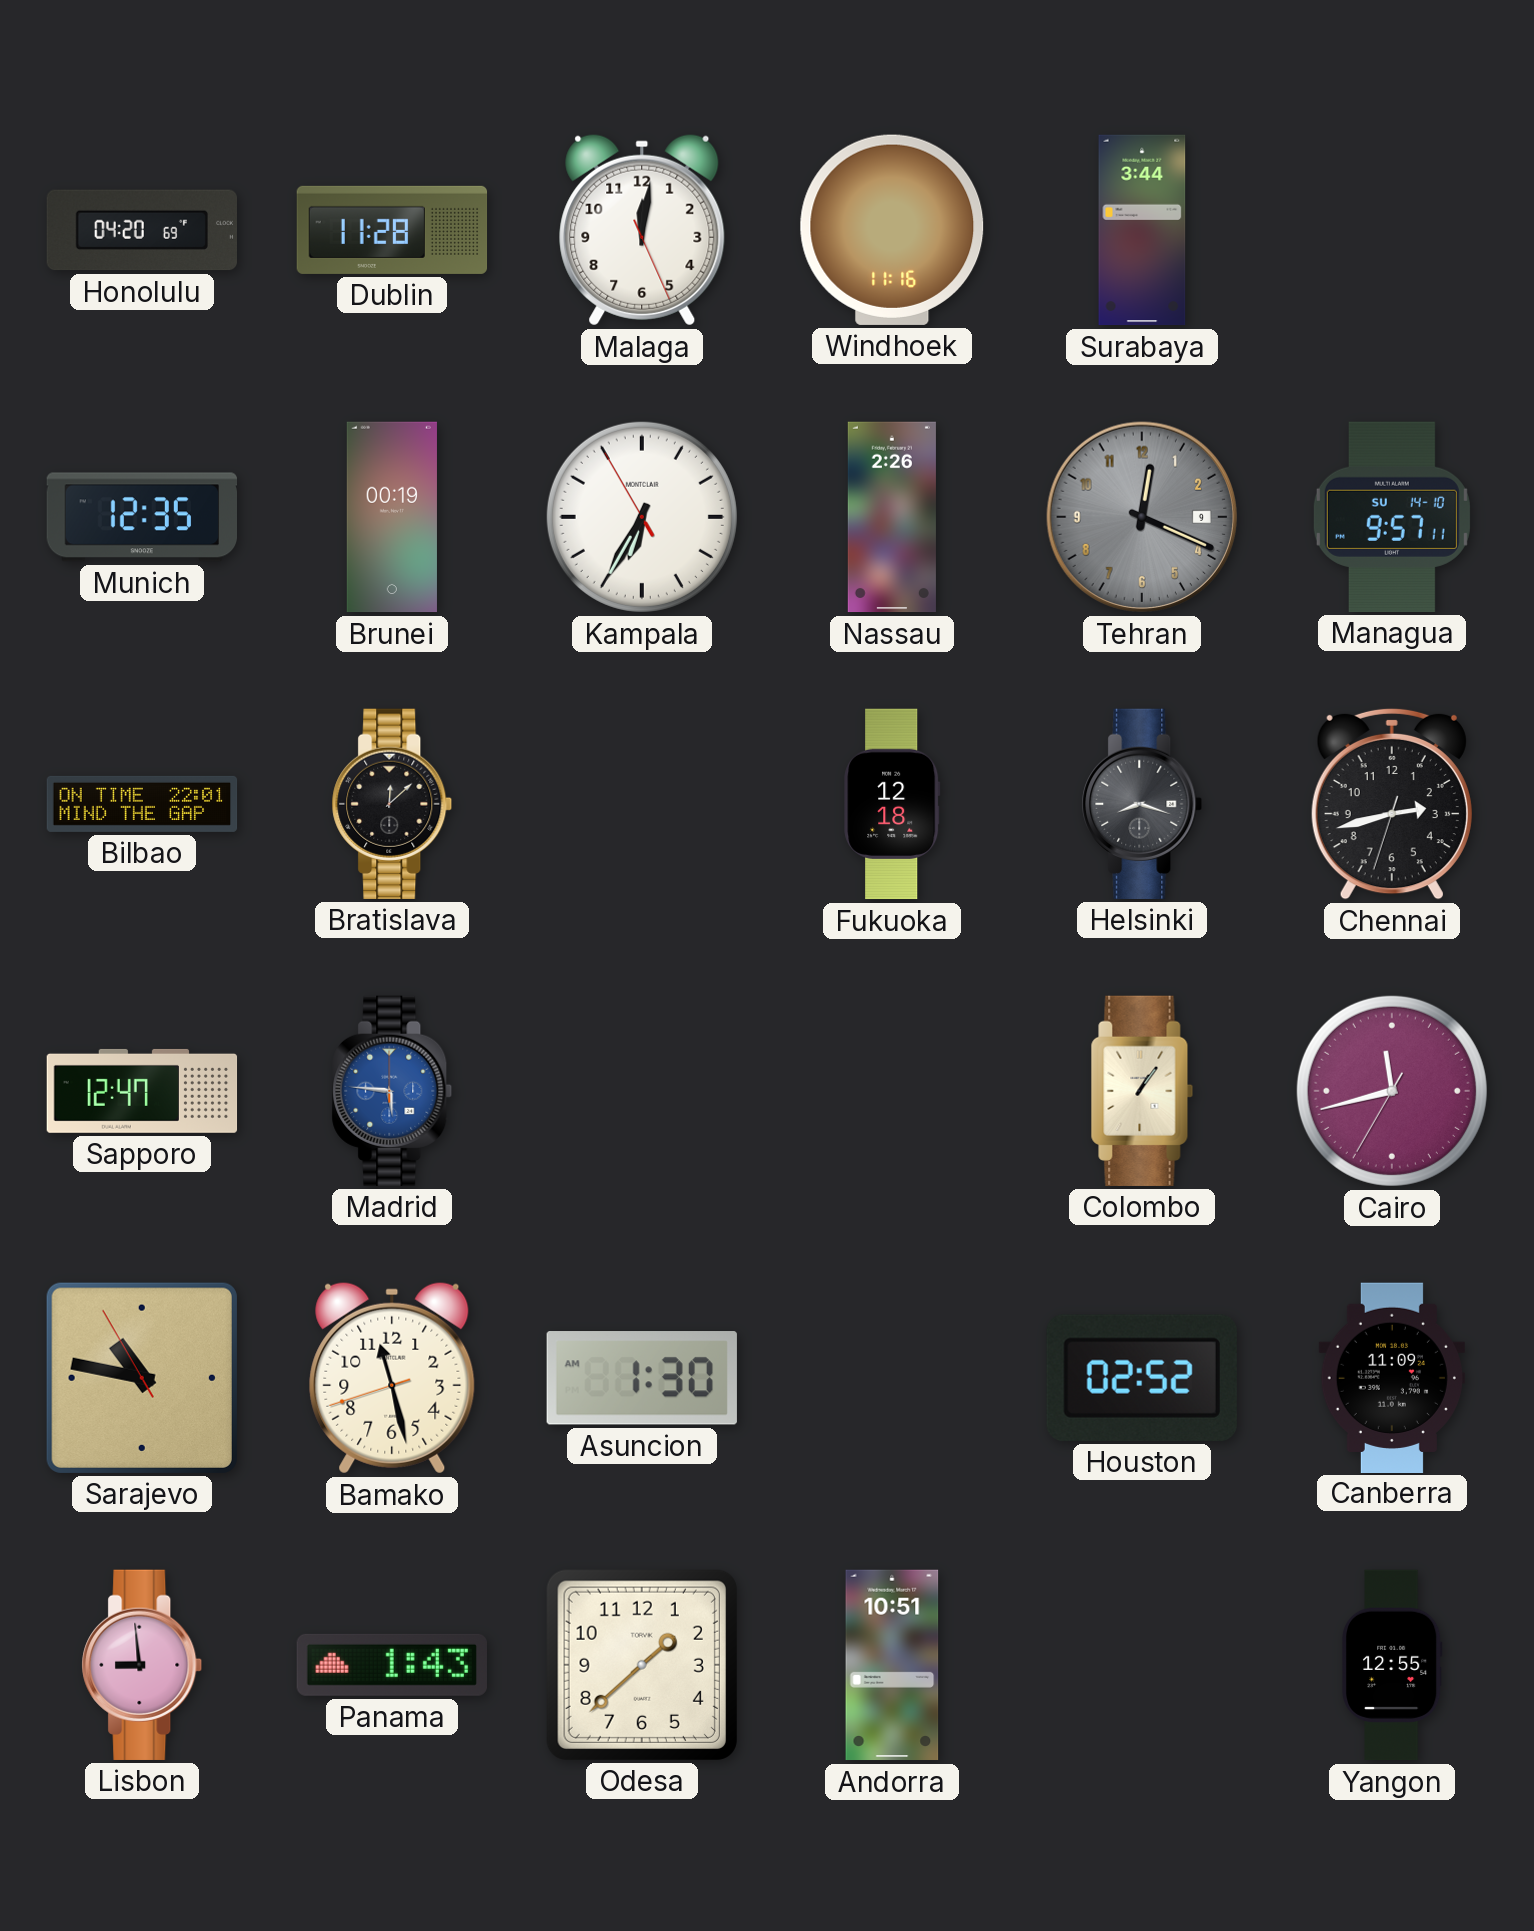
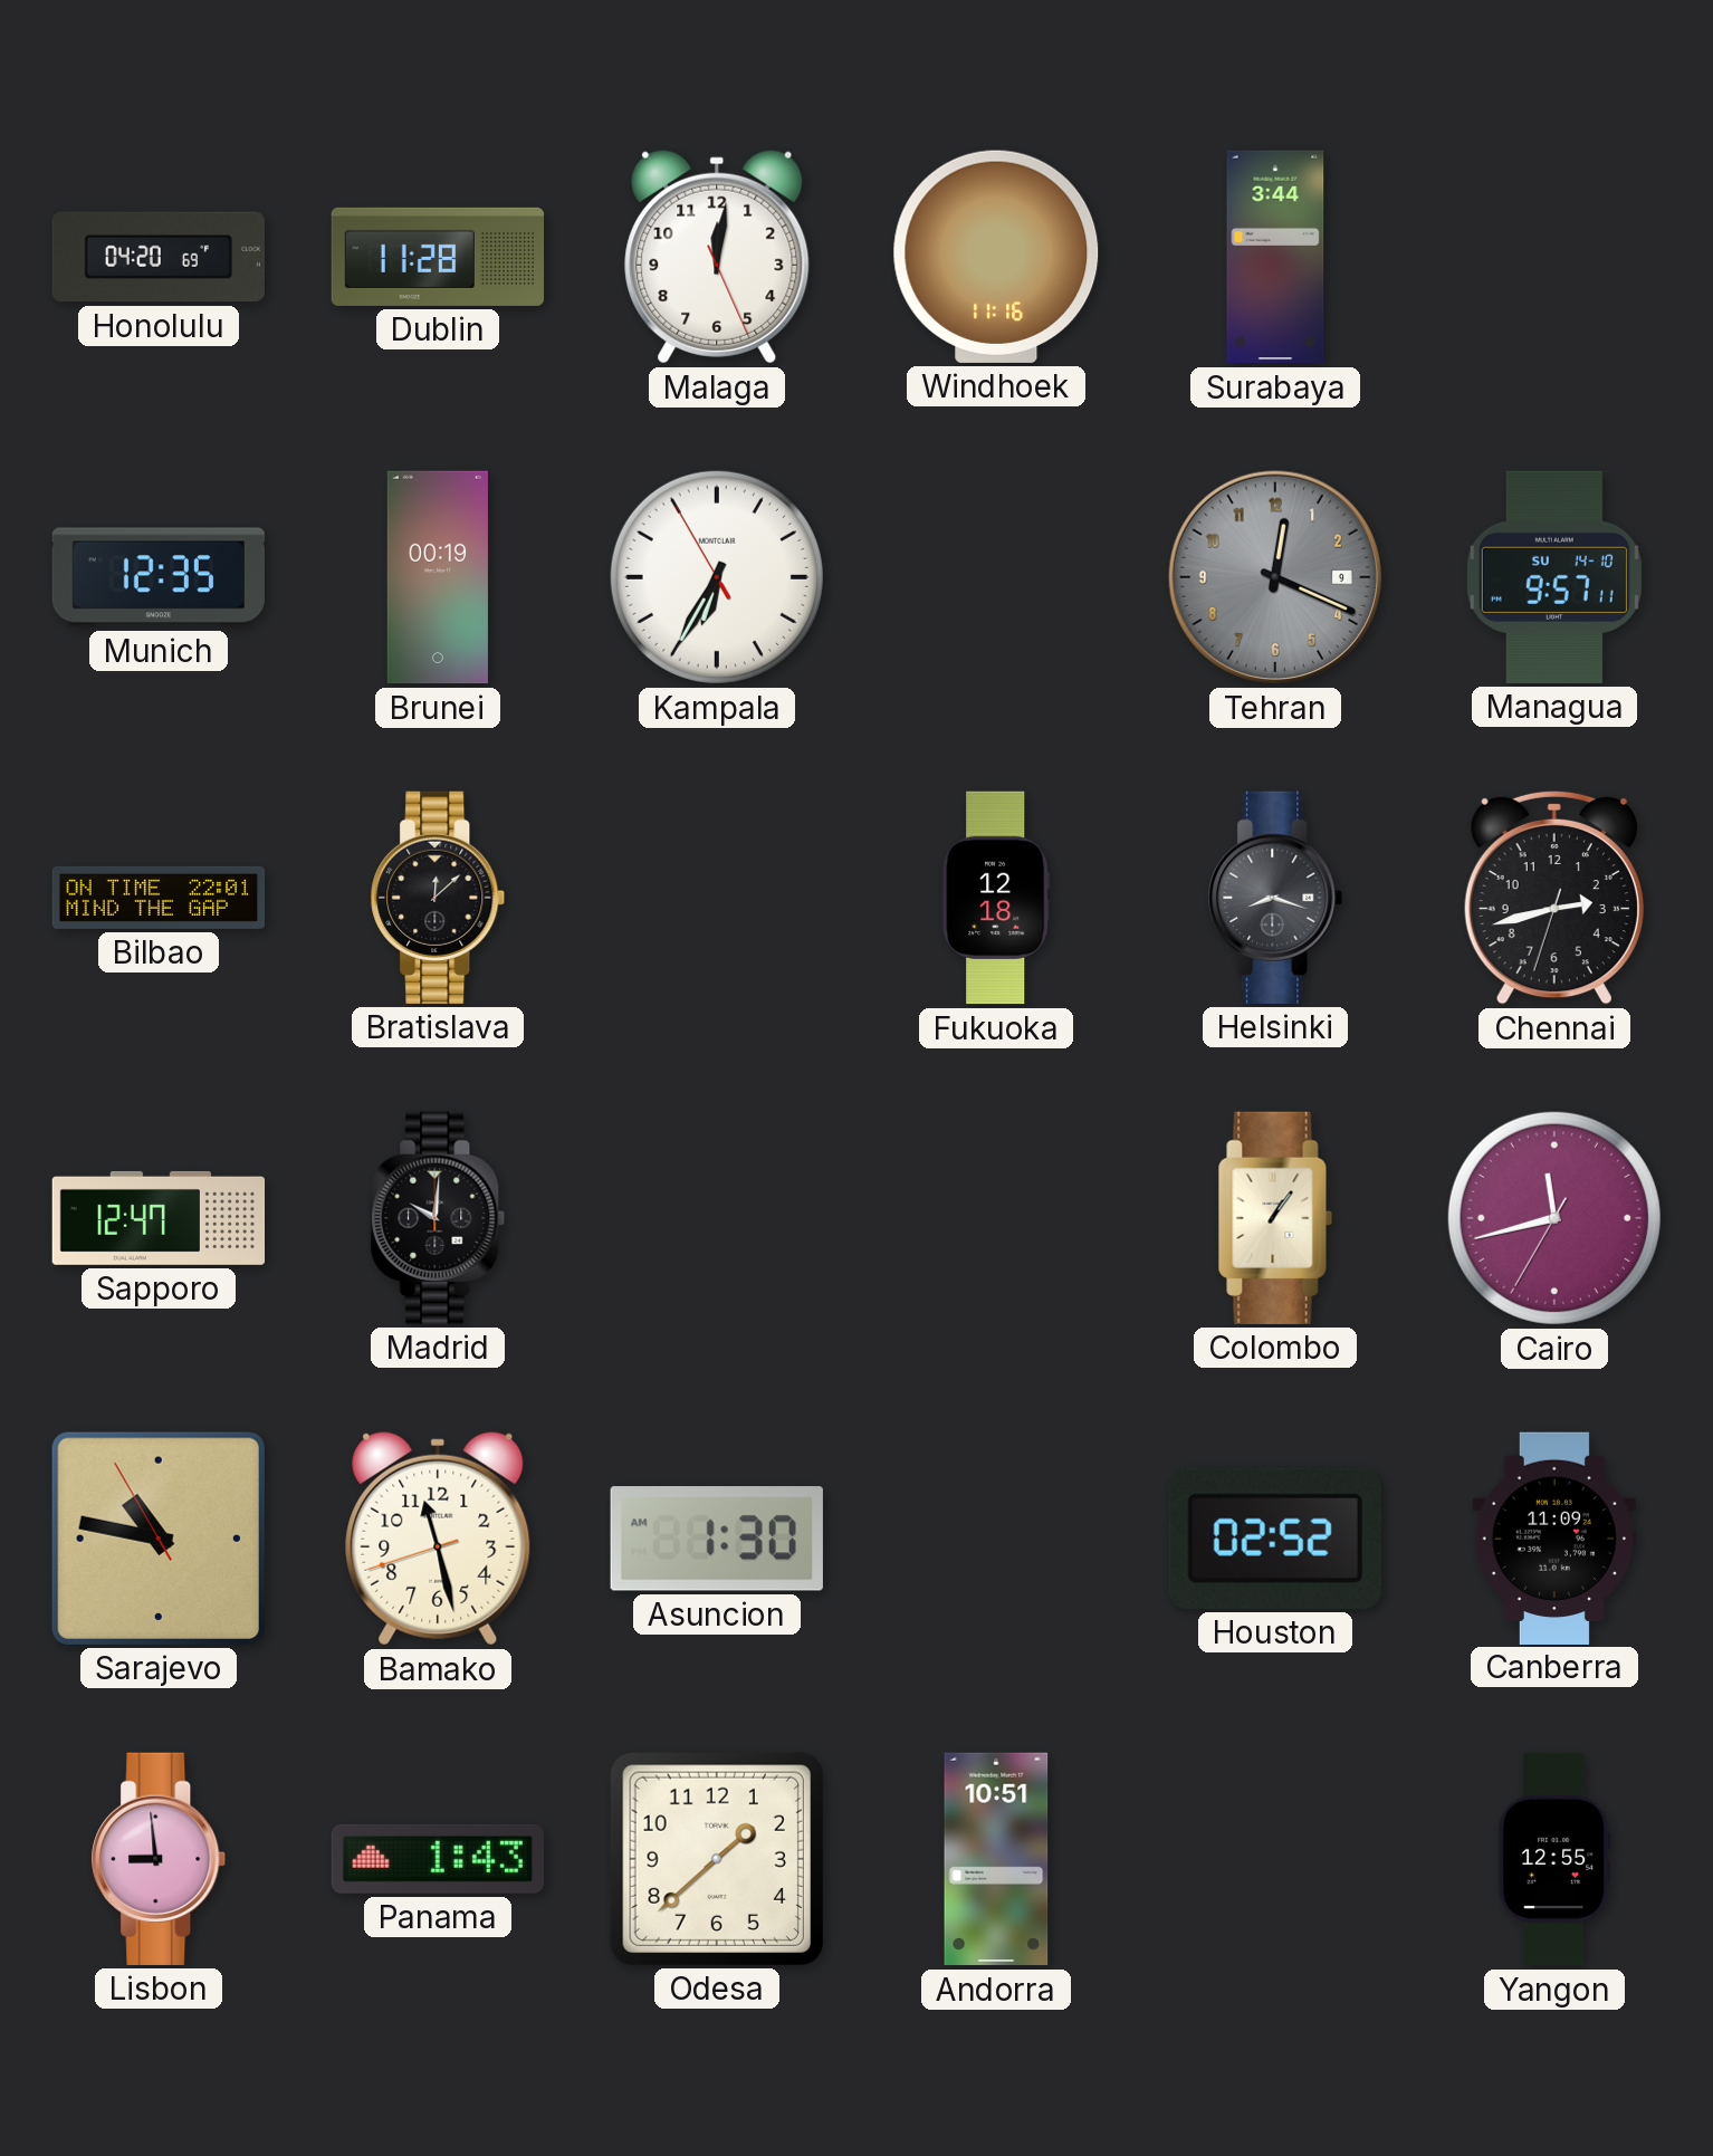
Nassau: 2:26 -> none (892, 517)
Madrid: 5:46 -> 10:01 (438, 1218)
Madrid dial: blue -> black (438, 1218)
